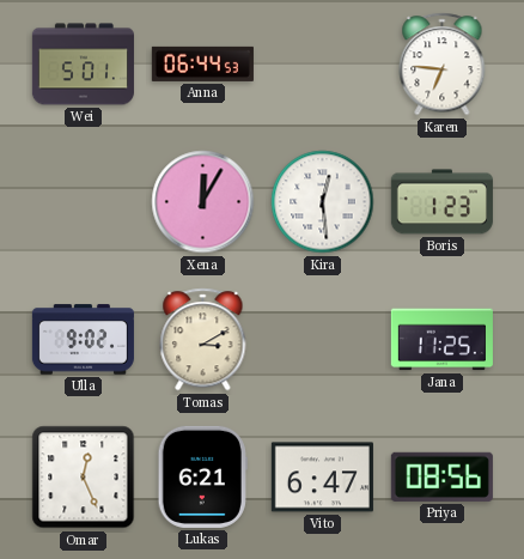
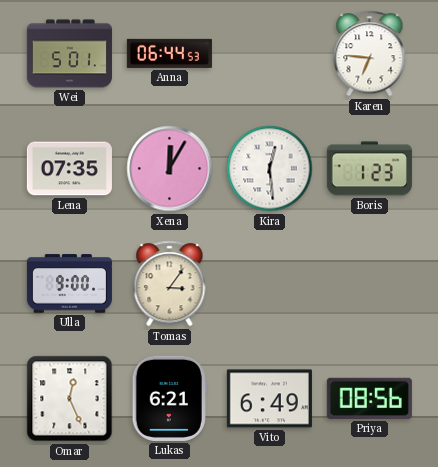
Lena: none -> 07:35 (69, 169)
Ulla: 9:02 -> 9:00 (69, 284)
Tomas: 3:10 -> 3:06 (170, 284)
Jana: 11:25 -> none (441, 340)
Vito: 6:47 -> 6:49 (269, 399)
